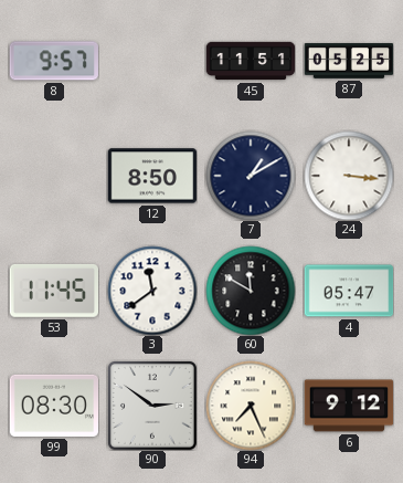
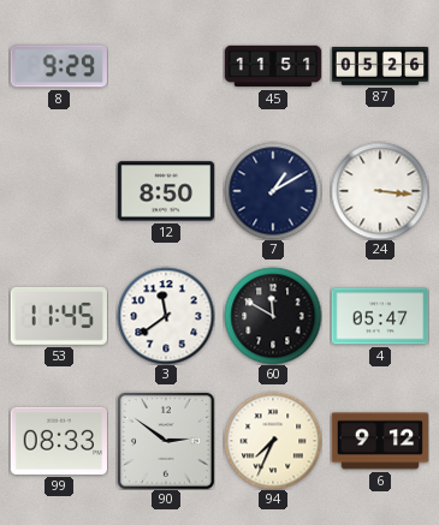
8: 9:57 -> 9:29 (59, 66)
87: 05:25 -> 05:26 (380, 67)
99: 08:30 -> 08:33 (59, 441)
94: 7:26 -> 7:34 (273, 441)
